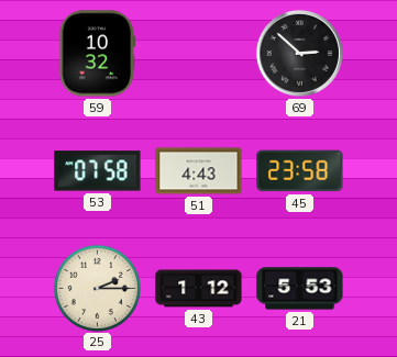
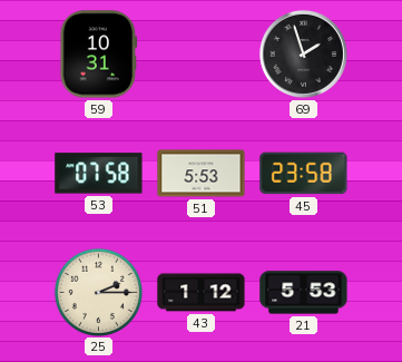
59: 10:32 -> 10:31 (99, 55)
69: 2:52 -> 1:57 (303, 53)
51: 4:43 -> 5:53 (202, 174)
